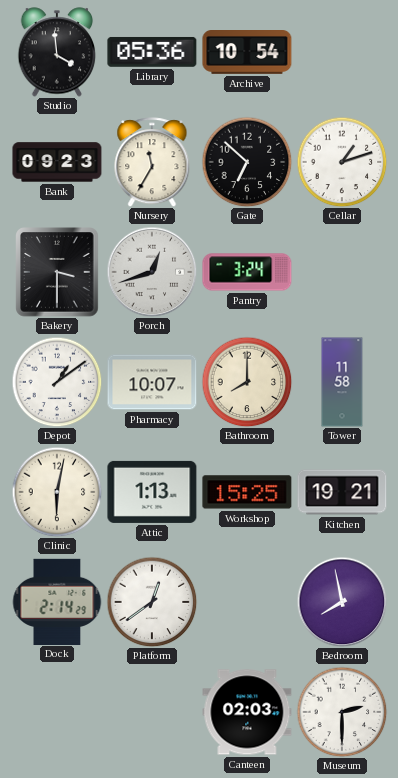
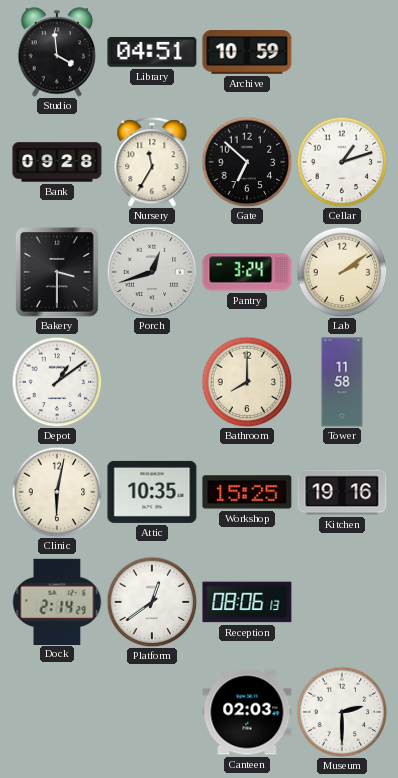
Library: 05:36 -> 04:51 (152, 52)
Archive: 10:54 -> 10:59 (247, 53)
Bank: 09:23 -> 09:28 (57, 162)
Lab: none -> 2:09 (342, 272)
Pharmacy: 10:07 -> none (152, 382)
Attic: 1:13 -> 10:35 (152, 492)
Kitchen: 19:21 -> 19:16 (342, 492)
Reception: none -> 08:06 (247, 602)
Bedroom: 7:58 -> none (342, 602)
